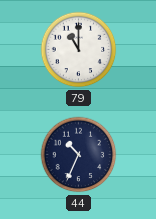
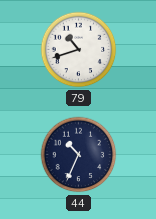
79: 11:00 -> 10:42 (79, 50)
